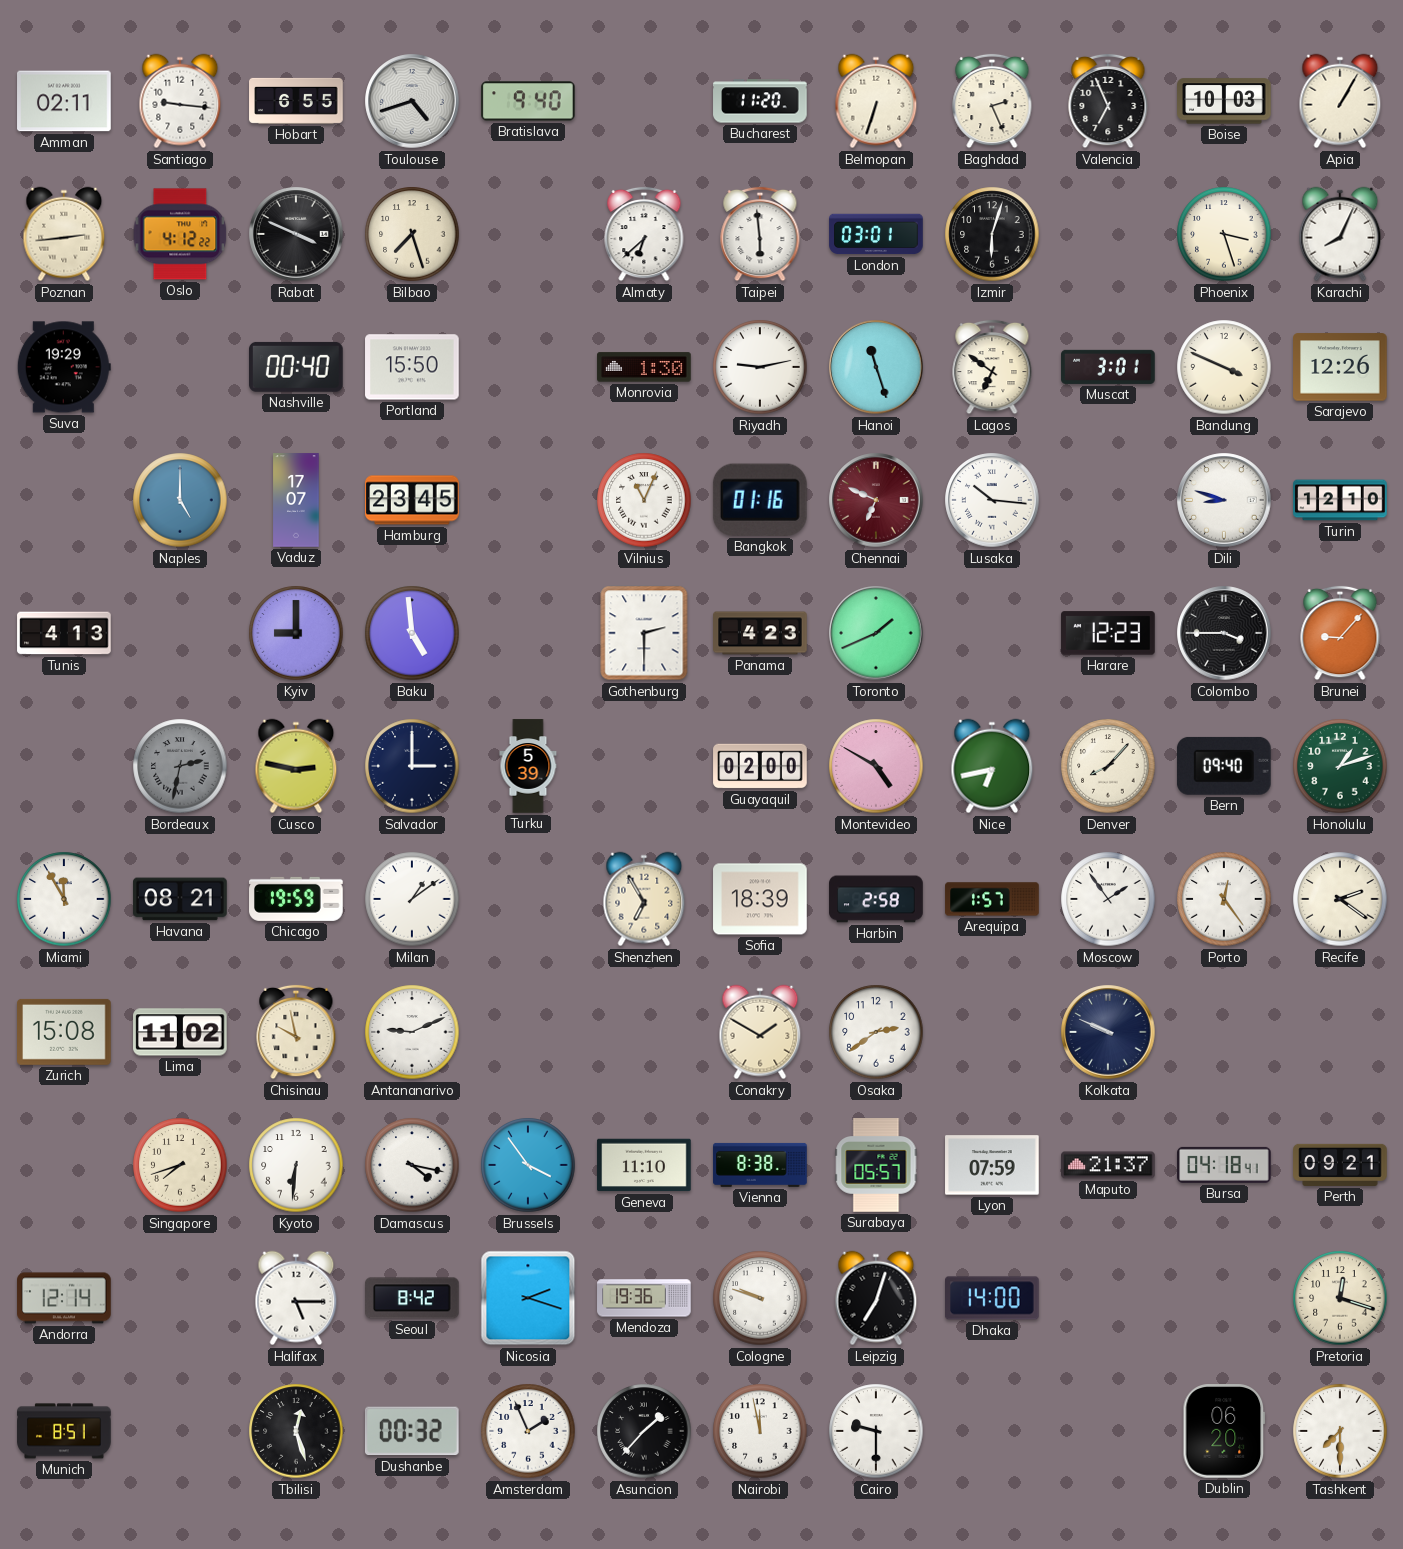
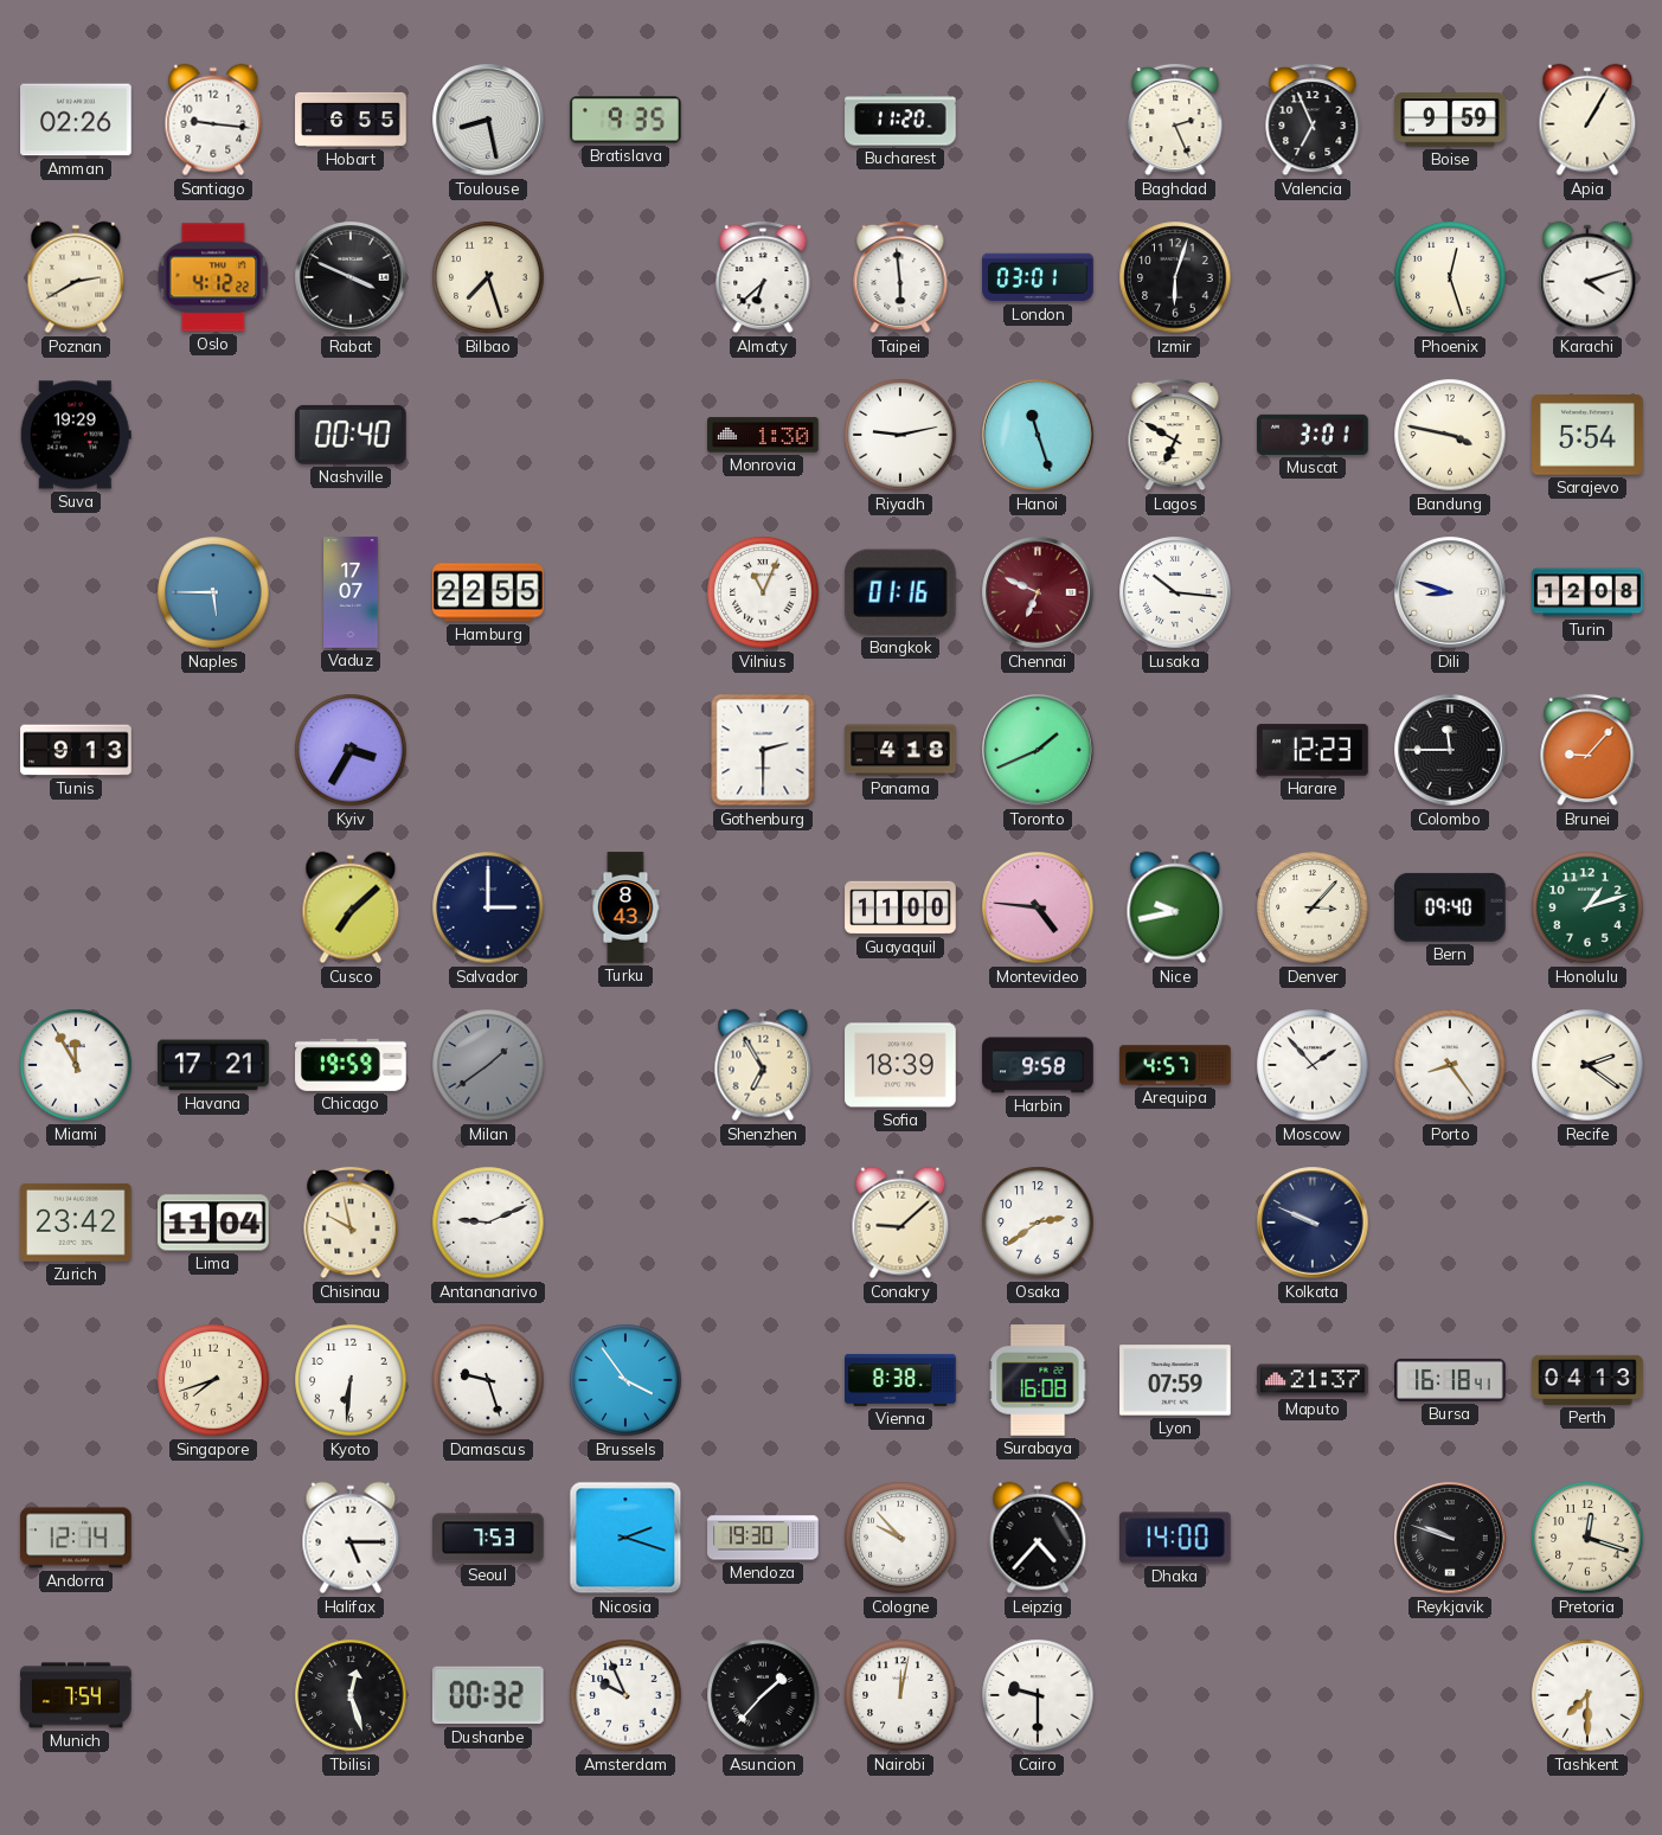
Amman: 02:11 -> 02:26 (76, 120)
Toulouse: 4:42 -> 8:28 (488, 120)
Bratislava: 9:40 -> 9:35 (625, 120)
Belmopan: 6:33 -> none (876, 101)
Boise: 10:03 -> 9:59 (1450, 120)
Poznan: 2:44 -> 2:40 (76, 277)
Phoenix: 3:27 -> 12:27 (1450, 277)
Karachi: 8:04 -> 4:12 (1587, 277)
Portland: 15:50 -> none (412, 367)
Lagos: 6:51 -> 6:50 (1175, 435)
Bandung: 3:49 -> 3:47 (1450, 435)
Sarajevo: 12:26 -> 5:54 (1587, 435)
Naples: 5:00 -> 5:45 (213, 592)
Hamburg: 23:45 -> 22:55 (488, 592)
Turin: 12:10 -> 12:08 (1587, 592)
Tunis: 4:13 -> 9:13 (76, 750)
Kyiv: 9:00 -> 3:35 (351, 750)
Baku: 4:59 -> none (412, 633)
Panama: 4:23 -> 4:18 (900, 750)
Colombo: 3:45 -> 11:45 (1450, 750)
Bordeaux: 2:32 -> none (180, 766)
Cusco: 2:47 -> 7:08 (351, 907)
Turku: 5:39 -> 8:43 (625, 907)
Guayaquil: 02:00 -> 11:00 (900, 907)
Montevideo: 4:50 -> 4:46 (1038, 907)
Nice: 6:43 -> 9:43 (1175, 907)
Denver: 8:07 -> 3:07 (1313, 907)
Havana: 08:21 -> 17:21 (213, 1065)
Milan: 1:09 -> 1:39 (488, 1065)
Milan dial: white -> grey (488, 1065)
Harbin: 2:58 -> 9:58 (1038, 1065)
Arequipa: 1:57 -> 4:57 (1175, 1065)
Moscow: 1:54 -> 1:53 (1313, 1065)
Porto: 12:24 -> 8:24 (1450, 1065)
Zurich: 15:08 -> 23:42 (76, 1223)
Lima: 11:02 -> 11:04 (213, 1223)
Conakry: 1:50 -> 9:08 (900, 1223)
Damascus: 4:17 -> 9:27 (488, 1380)
Geneva: 11:10 -> none (644, 1165)
Surabaya: 05:57 -> 16:08 (1038, 1380)
Bursa: 04:18 -> 16:18 (1450, 1380)
Perth: 09:21 -> 04:13 (1587, 1380)
Seoul: 8:42 -> 7:53 (489, 1538)
Mendoza: 19:36 -> 19:30 (763, 1538)
Cologne: 9:48 -> 9:53 (900, 1538)
Leipzig: 7:03 -> 4:37 (1038, 1538)
Reykjavik: none -> 9:48 (1450, 1538)
Munich: 8:51 -> 7:54 (76, 1695)
Amsterdam: 1:56 -> 9:56 (625, 1695)
Nairobi: 11:58 -> 12:02 (900, 1695)
Dublin: 06:20 -> none (1224, 1431)
